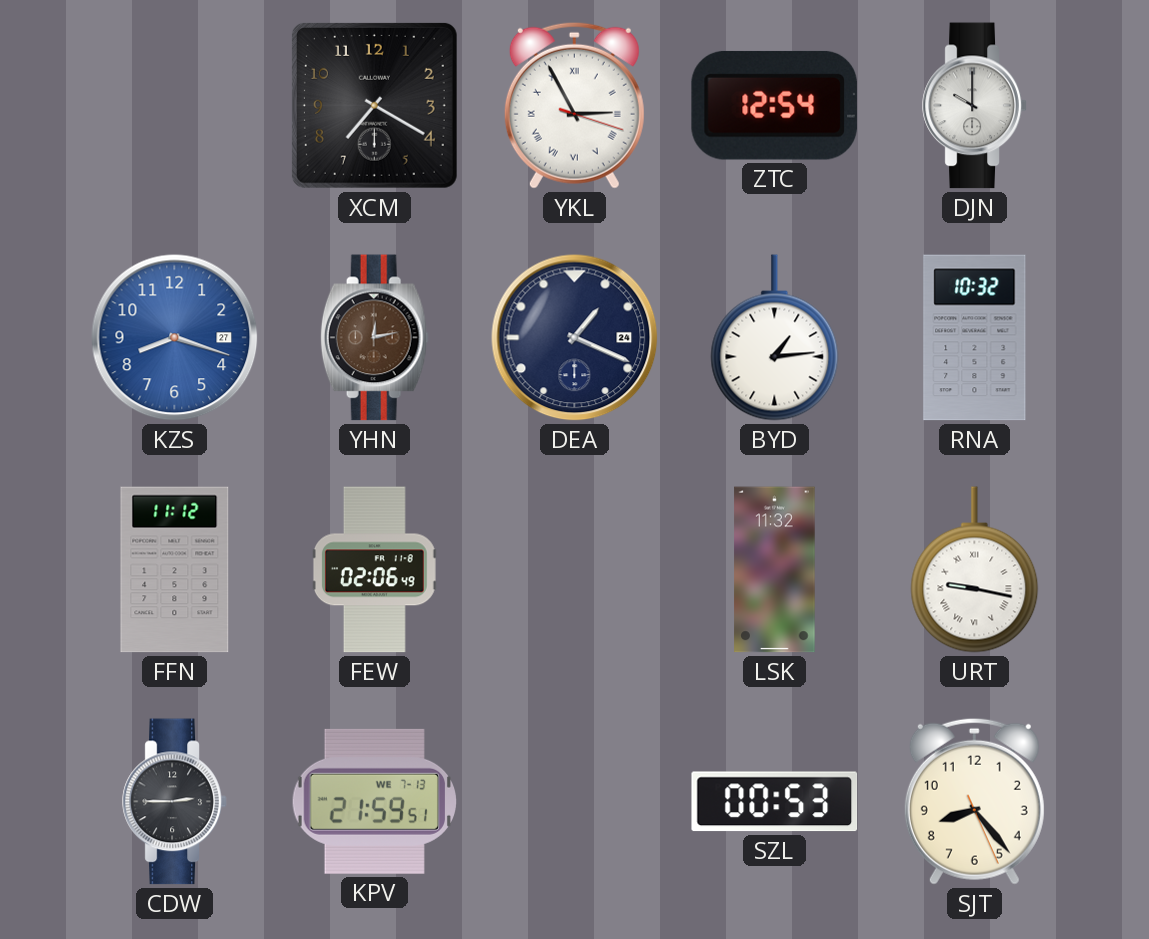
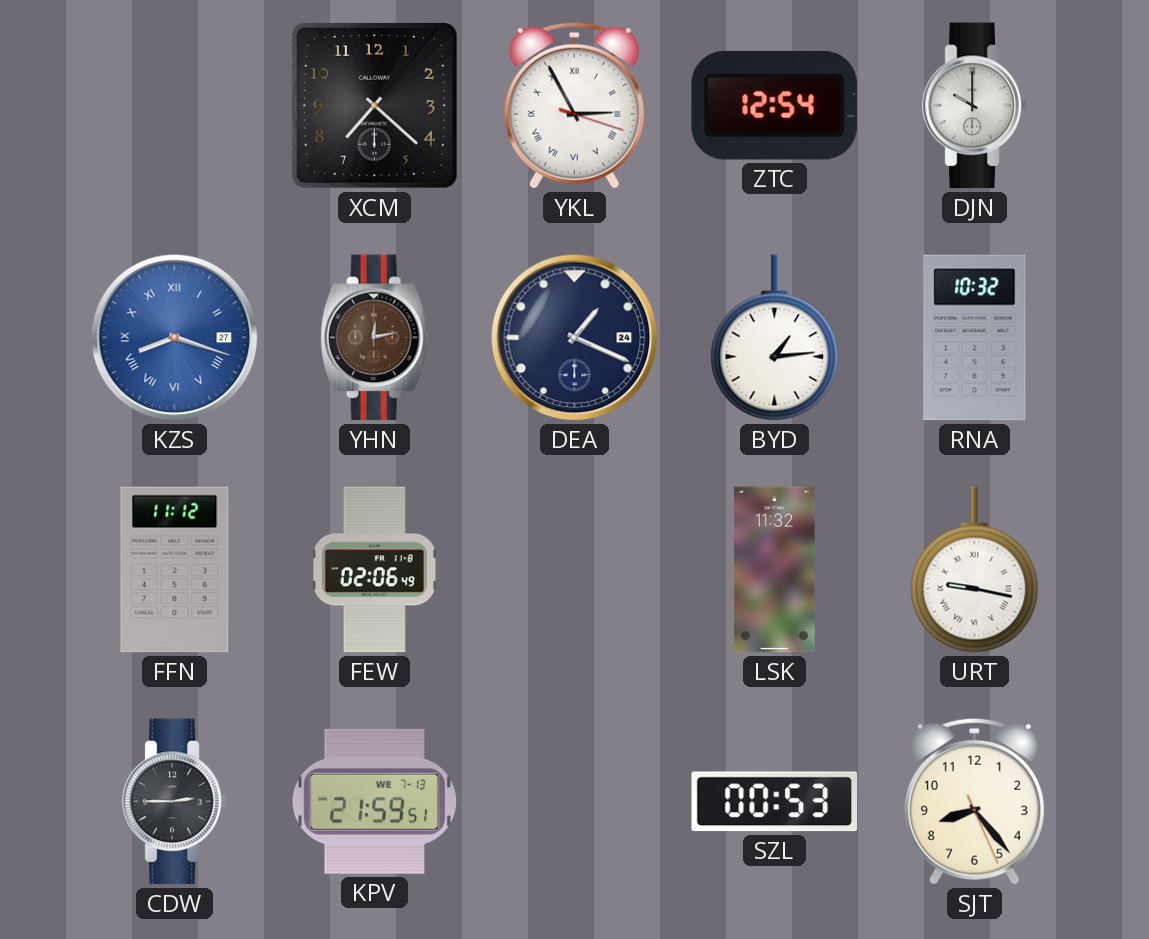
XCM: 7:20 -> 7:22 (374, 105)
KZS numerals: Arabic -> Roman (175, 338)
